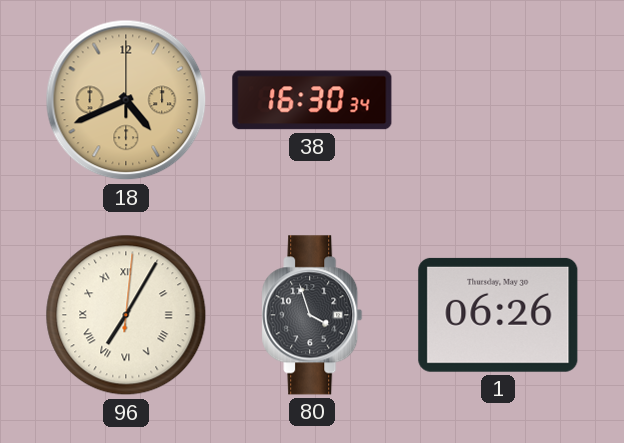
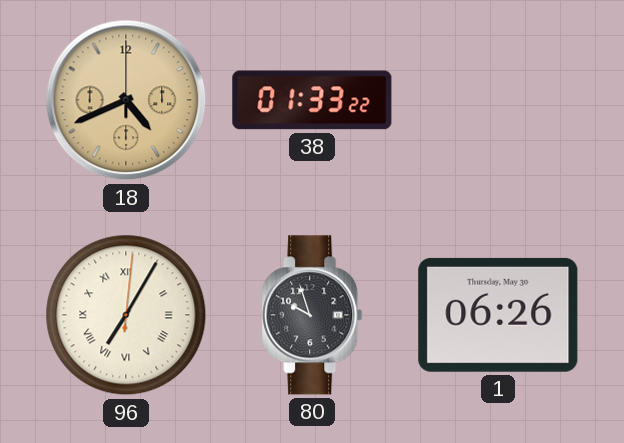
38: 16:30 -> 01:33 (312, 100)
80: 3:57 -> 9:57 (312, 315)
